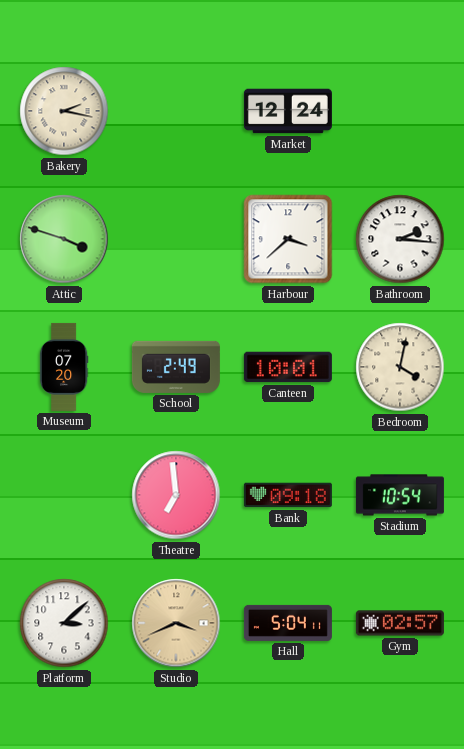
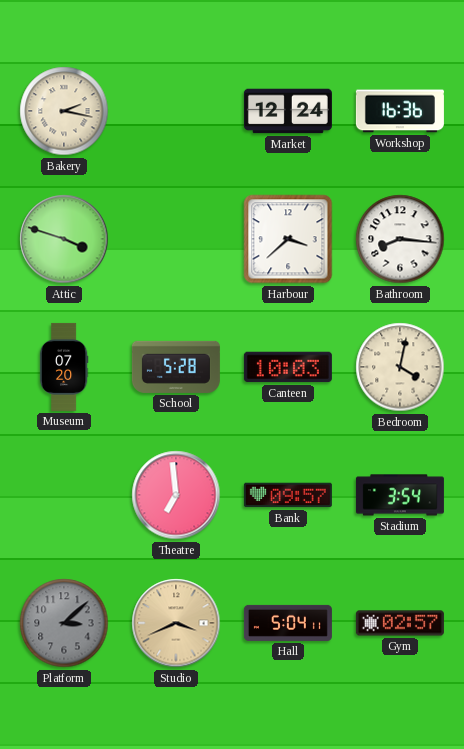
Workshop: none -> 16:36 (400, 111)
Bathroom: 2:16 -> 8:16 (400, 239)
School: 2:49 -> 5:28 (176, 367)
Canteen: 10:01 -> 10:03 (288, 367)
Bank: 09:18 -> 09:57 (288, 495)
Stadium: 10:54 -> 3:54 (400, 495)
Platform dial: white -> grey (64, 623)
